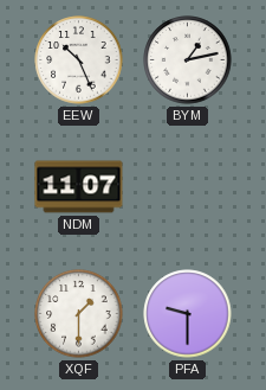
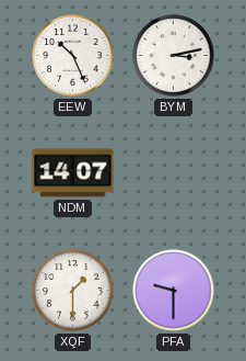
BYM: 1:13 -> 3:13 (174, 56)
NDM: 11:07 -> 14:07 (73, 173)
